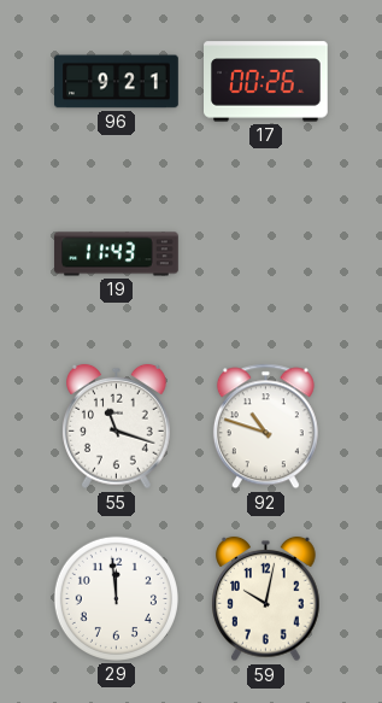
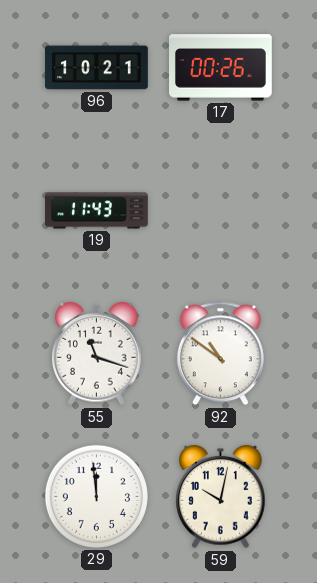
96: 9:21 -> 10:21 (97, 68)
92: 10:48 -> 10:51 (220, 354)
